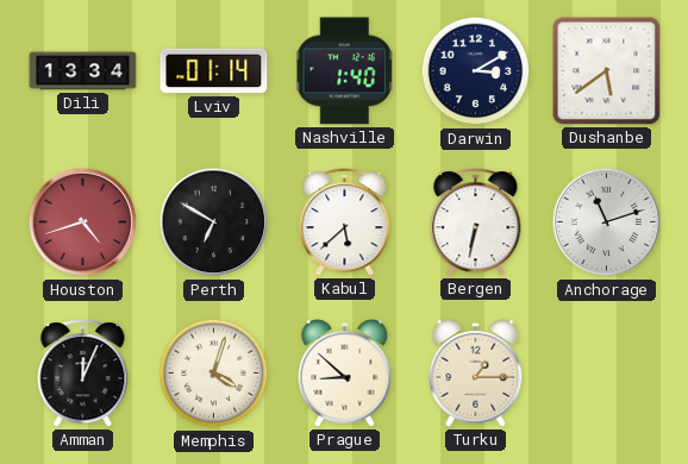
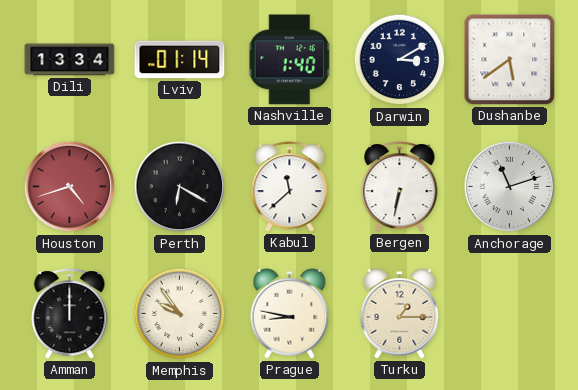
Perth: 6:50 -> 6:20 (180, 187)
Kabul: 5:38 -> 11:38 (290, 187)
Amman: 12:04 -> 12:00 (70, 314)
Memphis: 4:03 -> 9:54 (180, 314)
Prague: 8:52 -> 8:47 (290, 314)
